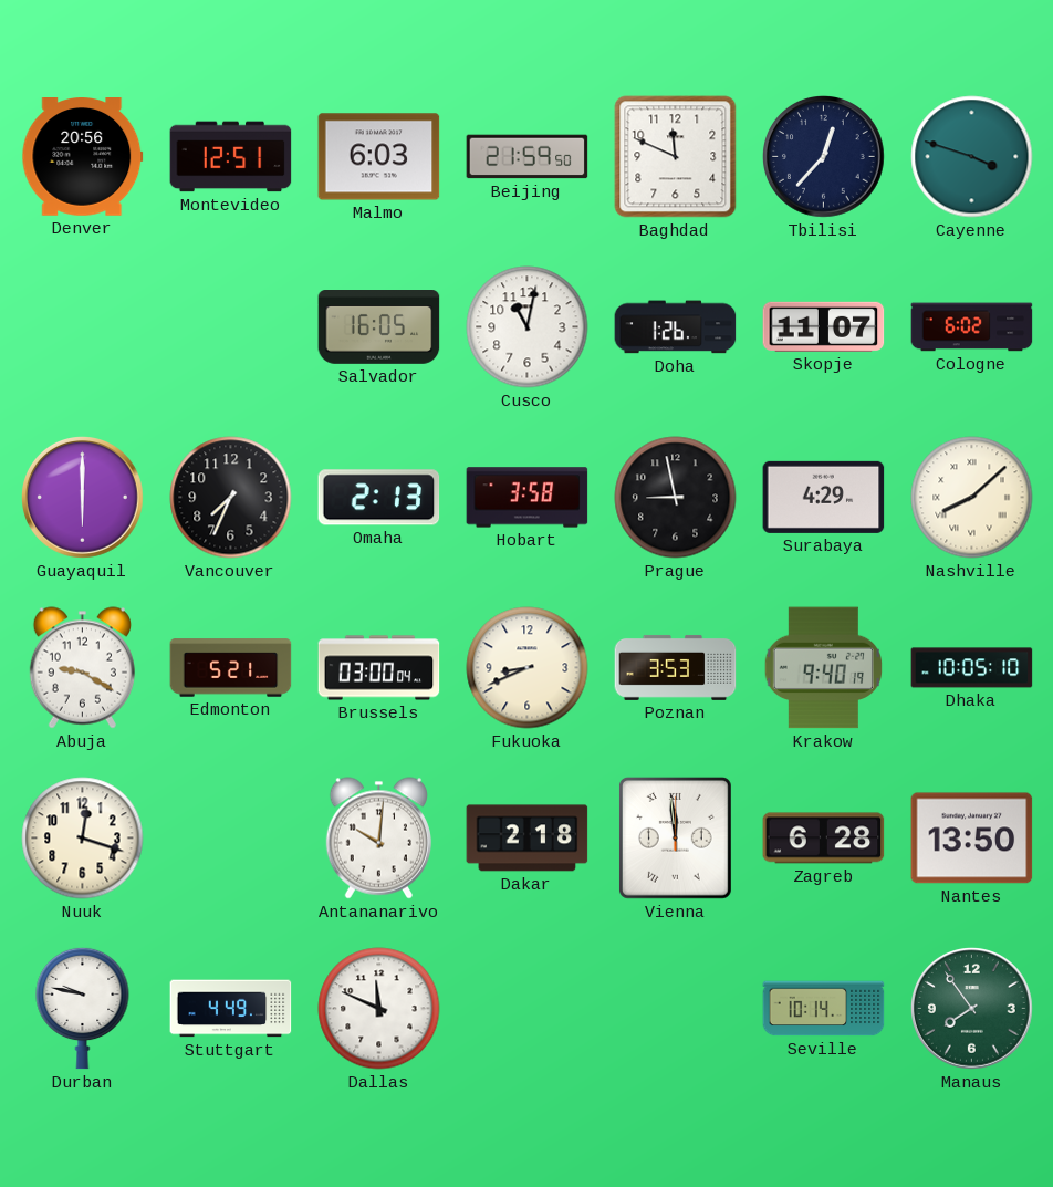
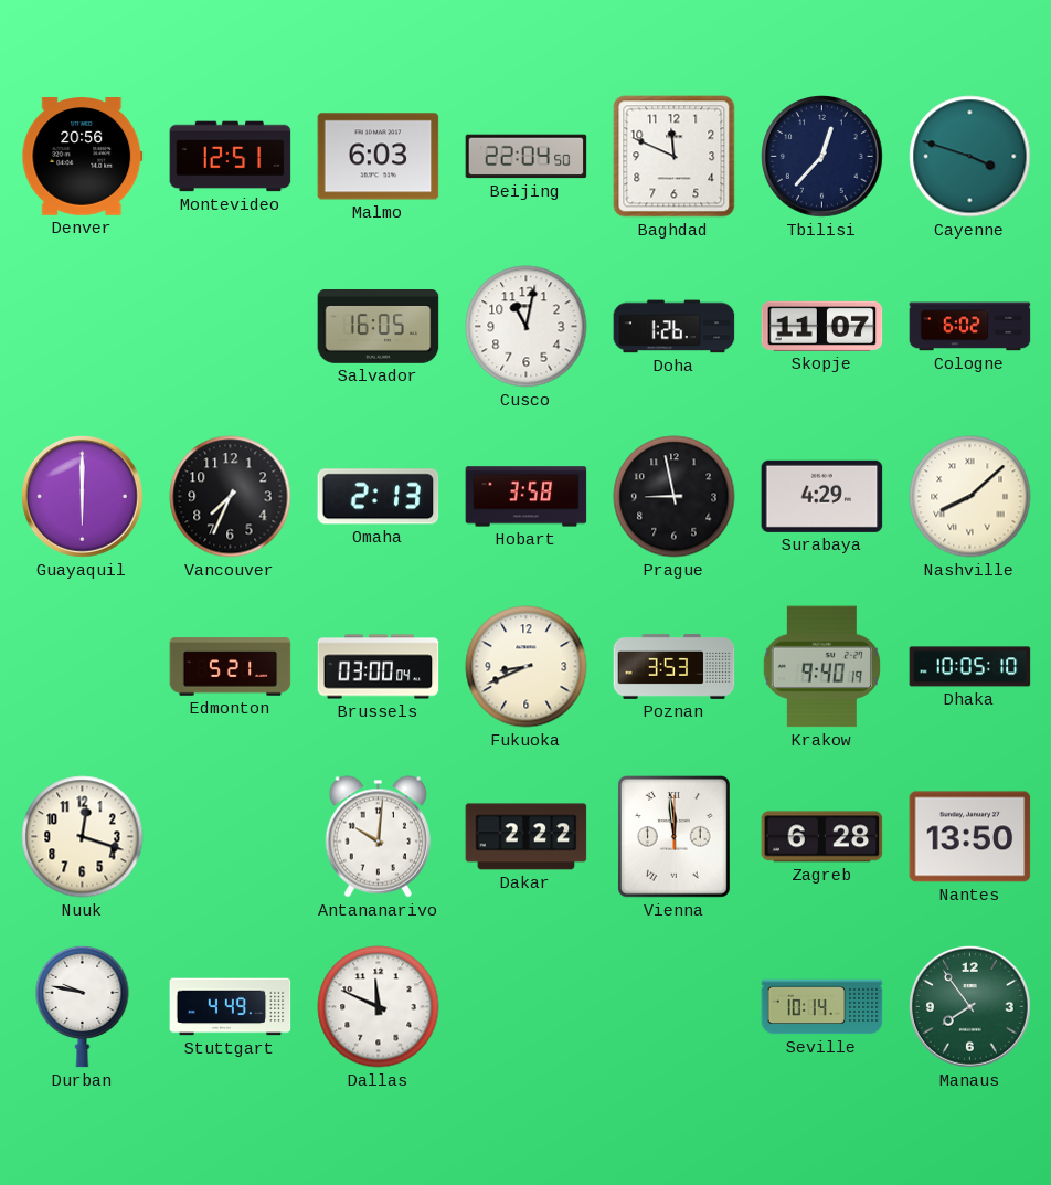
Beijing: 21:59 -> 22:04 (527, 157)
Abuja: 9:20 -> none (82, 668)
Dakar: 2:18 -> 2:22 (527, 837)
